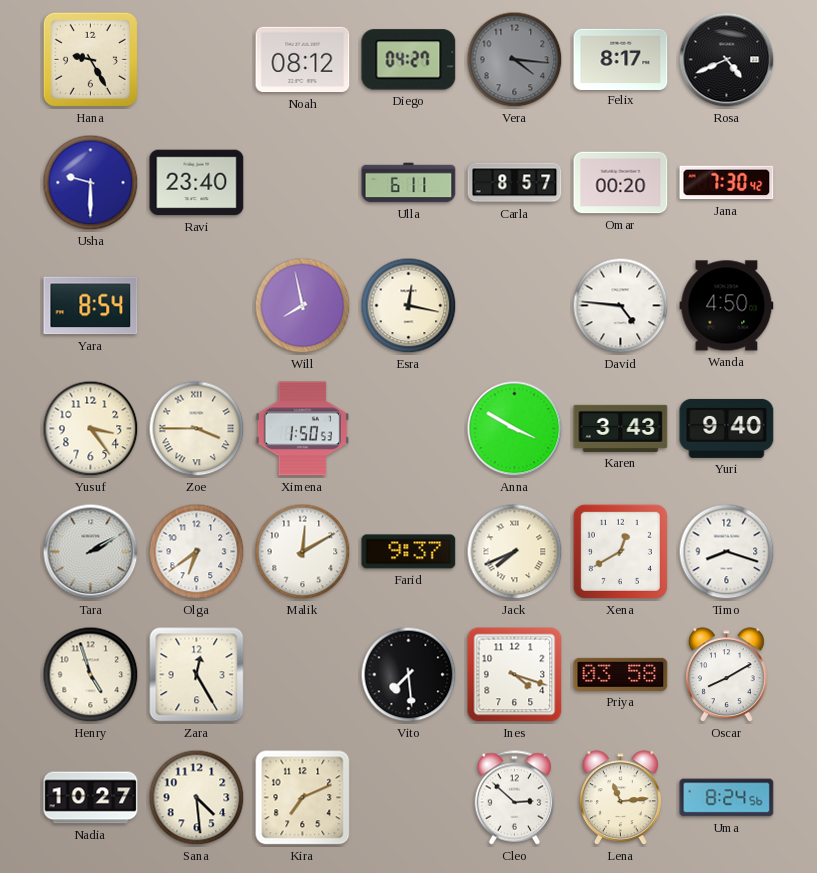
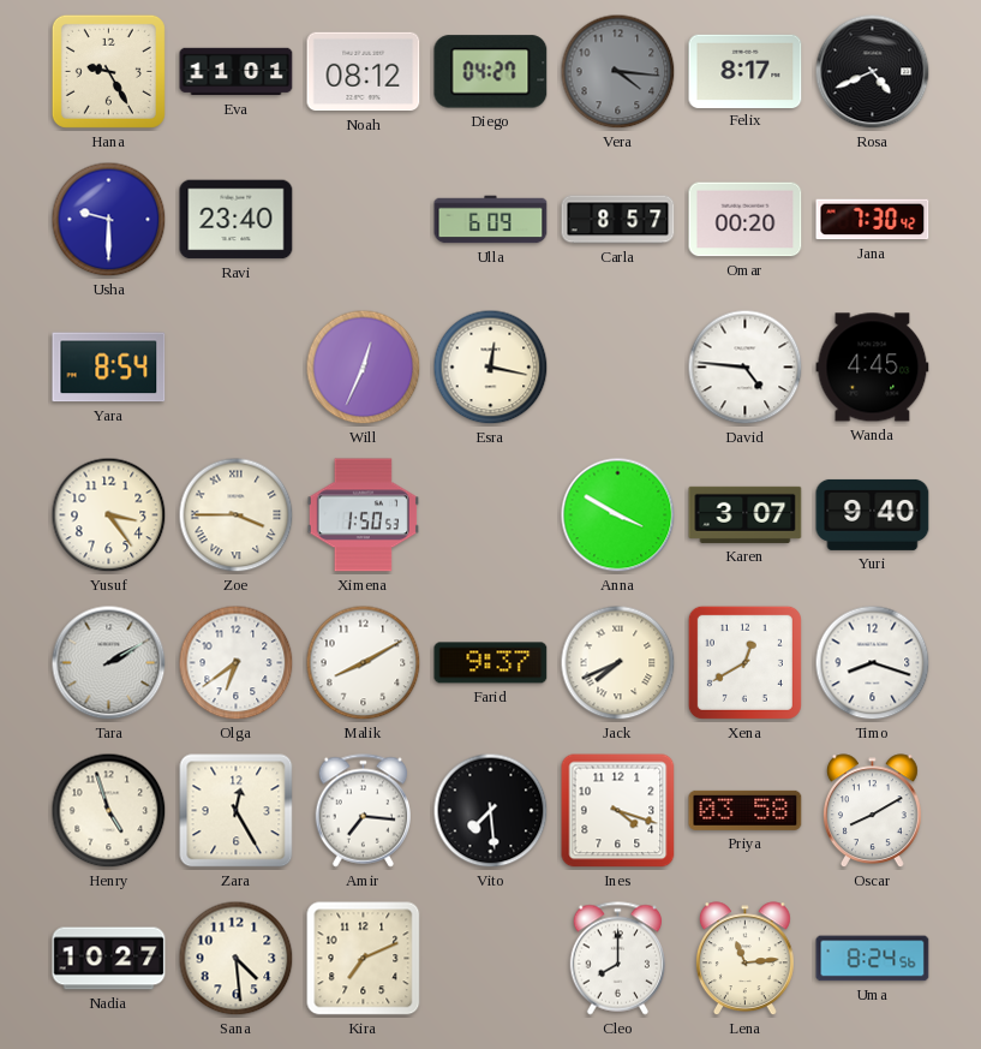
Eva: none -> 11:01 (237, 72)
Ulla: 6:11 -> 6:09 (491, 220)
Will: 7:58 -> 12:34 (364, 368)
Wanda: 4:50 -> 4:45 (873, 368)
Karen: 3:43 -> 3:07 (746, 514)
Malik: 12:10 -> 8:10 (364, 663)
Amir: none -> 7:16 (364, 811)
Cleo: 2:52 -> 8:00 (618, 959)
